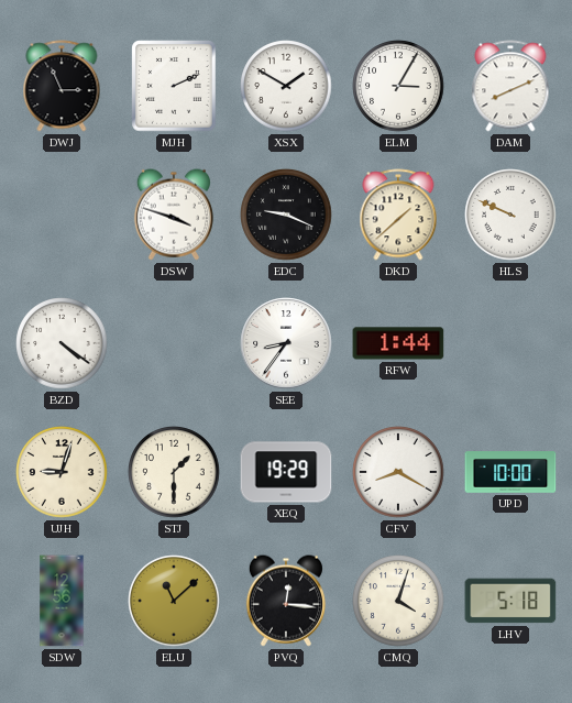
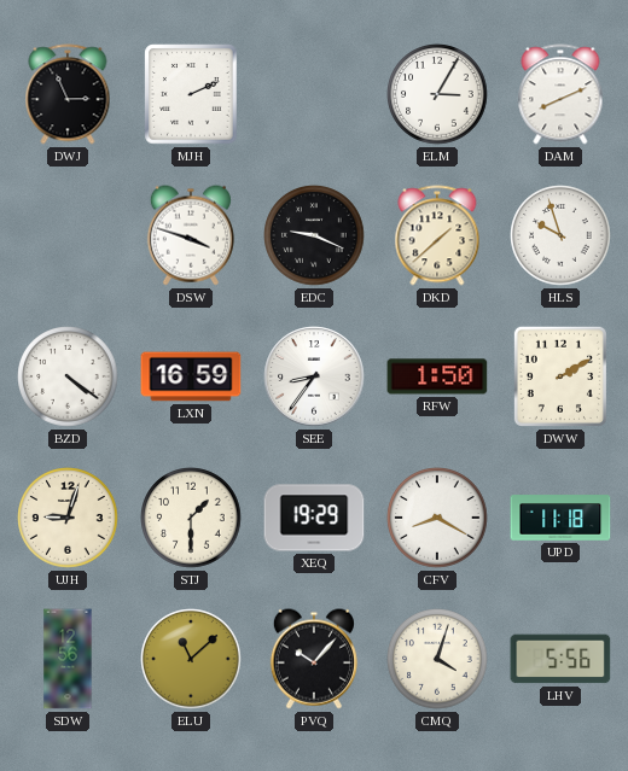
XSX: 1:50 -> none (286, 86)
HLS: 9:49 -> 9:57 (560, 235)
LXN: none -> 16:59 (191, 376)
RFW: 1:44 -> 1:50 (437, 376)
DWW: none -> 2:10 (560, 376)
UPD: 10:00 -> 11:18 (560, 518)
PVQ: 12:16 -> 10:07 (314, 659)
LHV: 5:18 -> 5:56 (560, 659)
